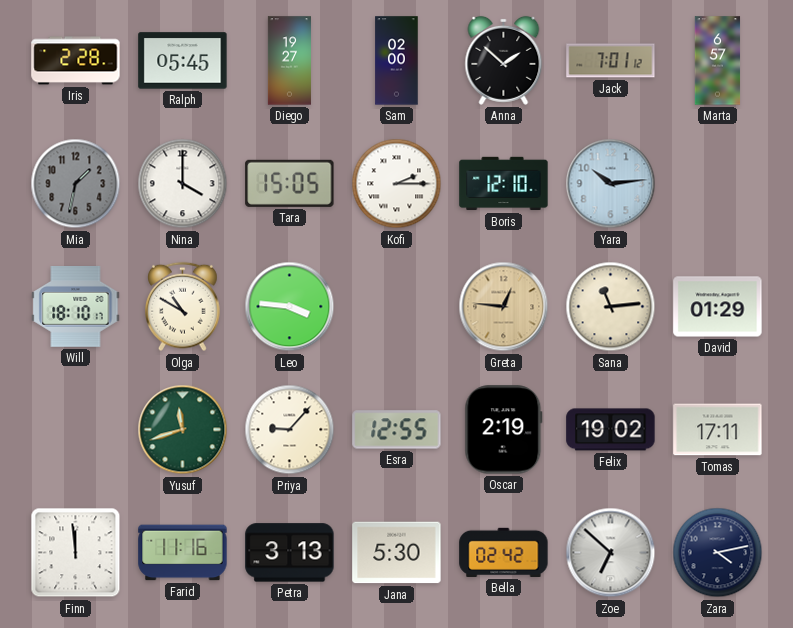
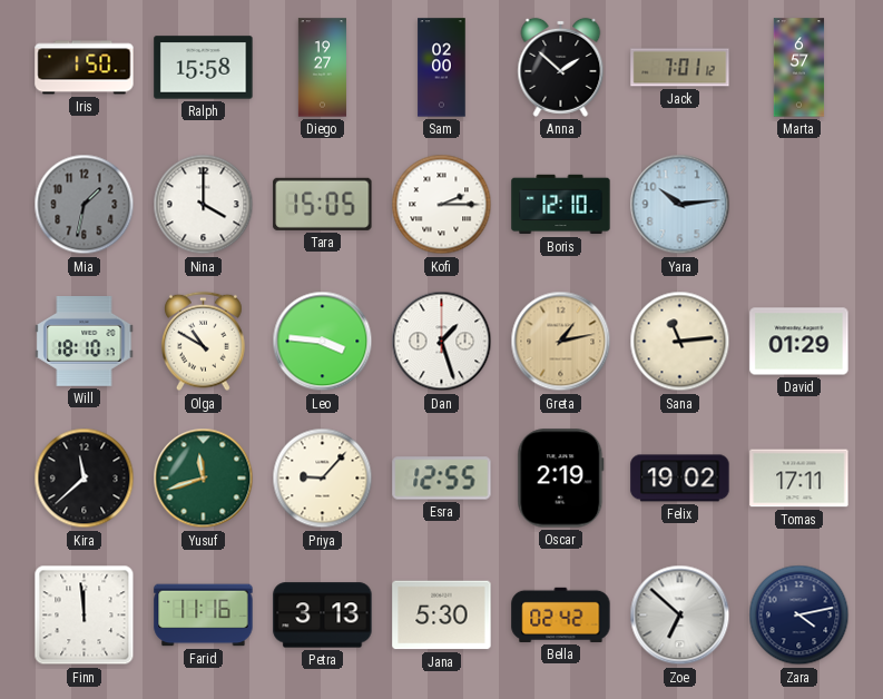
Iris: 2:28 -> 1:50 (85, 68)
Ralph: 05:45 -> 15:58 (204, 68)
Dan: none -> 1:27 (442, 342)
Greta: 12:46 -> 1:13 (561, 342)
Kira: none -> 11:38 (85, 479)
